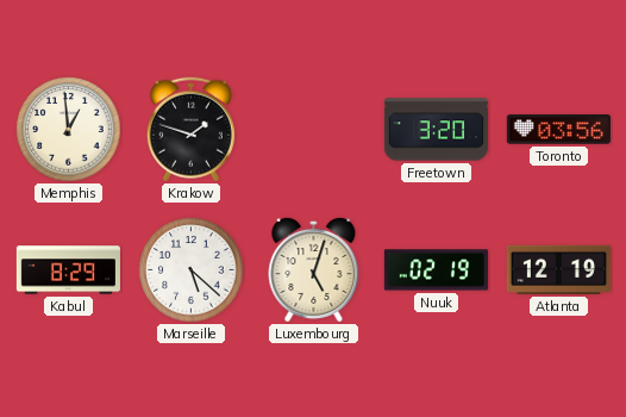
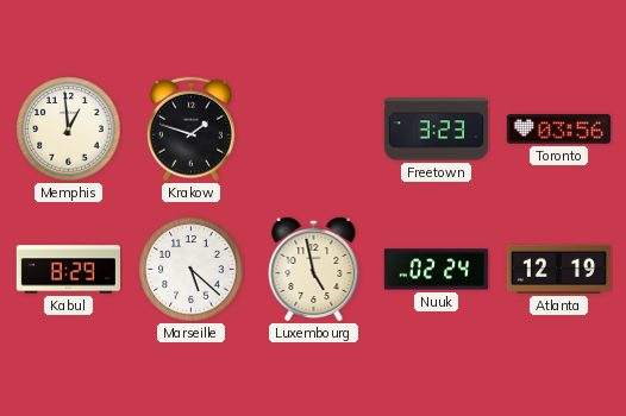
Freetown: 3:20 -> 3:23 (436, 130)
Luxembourg: 5:03 -> 4:58 (314, 269)
Nuuk: 02:19 -> 02:24 (436, 270)
